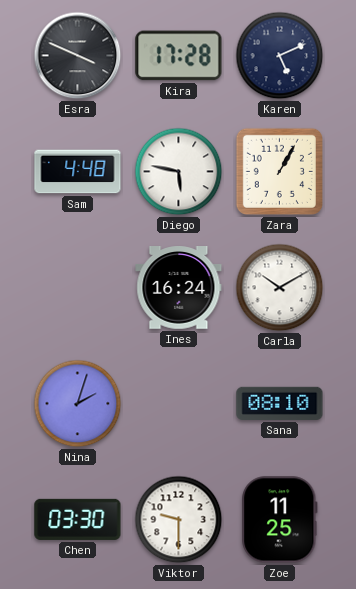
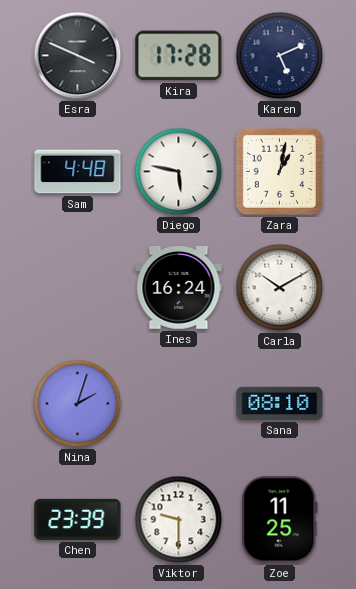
Zara: 1:05 -> 1:02 (279, 171)
Chen: 03:30 -> 23:39 (78, 519)
